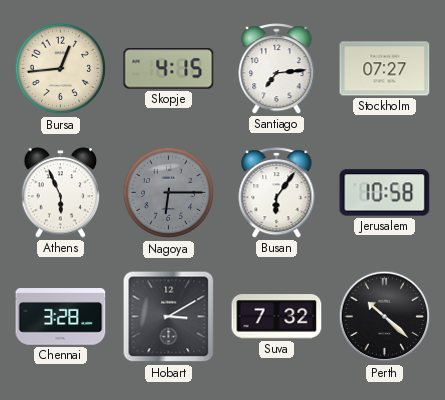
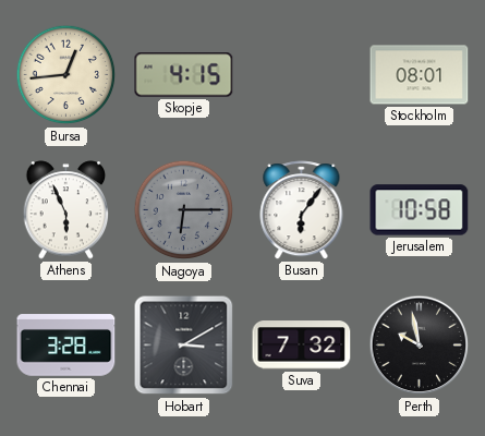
Santiago: 7:14 -> none (277, 69)
Stockholm: 07:27 -> 08:01 (420, 75)
Perth: 10:22 -> 9:58 (420, 346)
